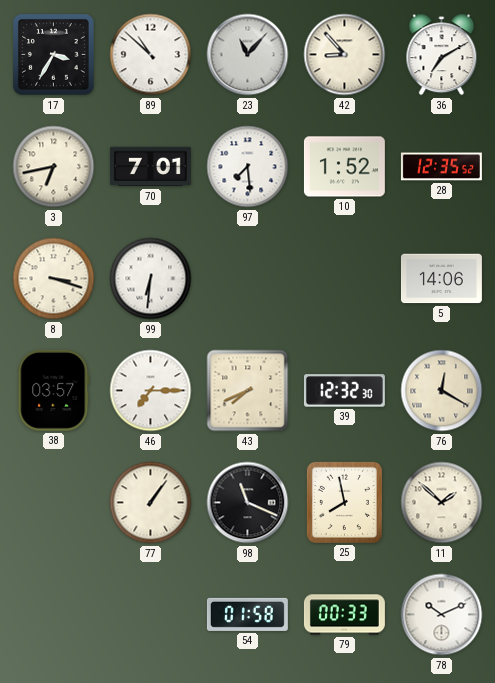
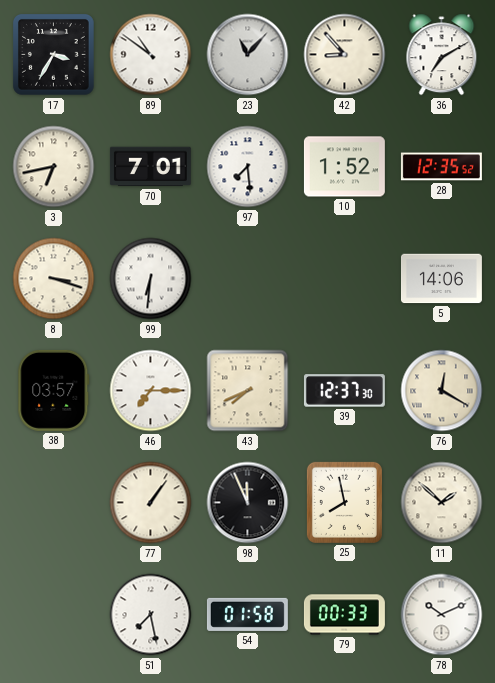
89: 10:52 -> 10:51 (151, 55)
39: 12:32 -> 12:37 (344, 391)
98: 11:19 -> 11:56 (248, 503)
51: none -> 7:28 (151, 615)
